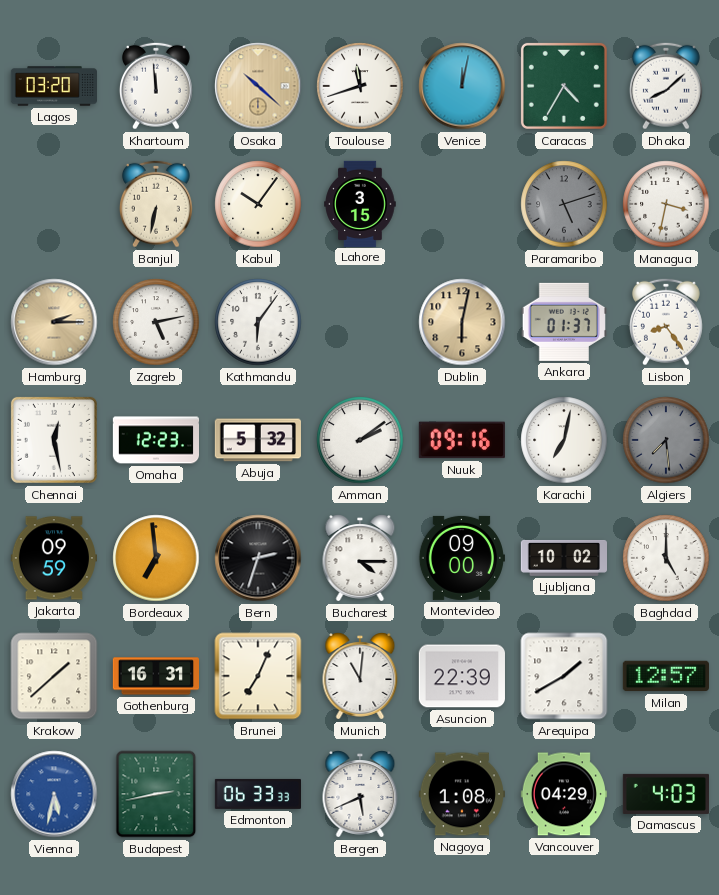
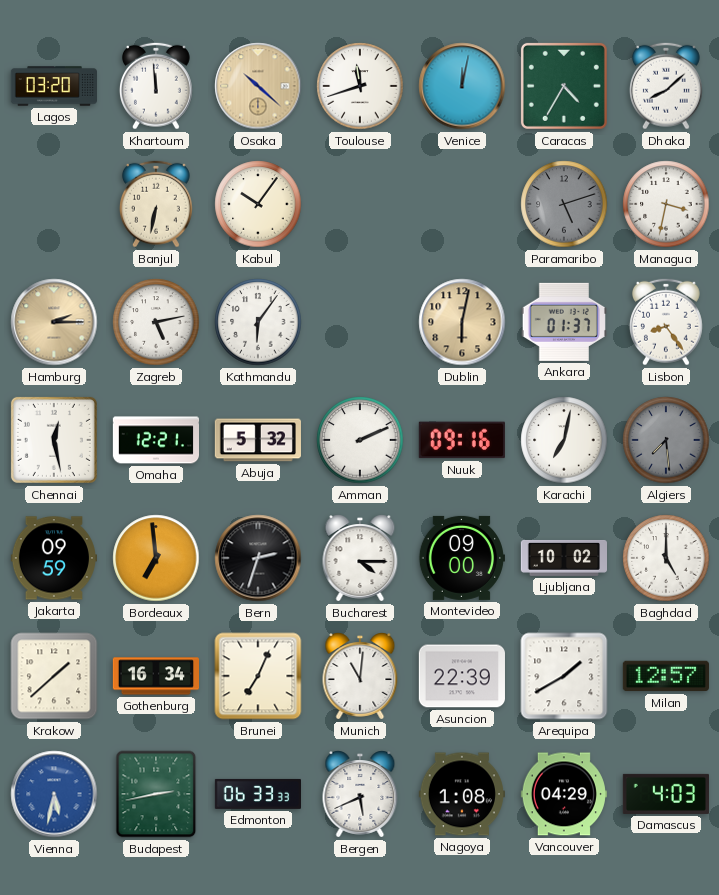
Lahore: 3:15 -> none (360, 203)
Omaha: 12:23 -> 12:21 (155, 440)
Amman: 2:09 -> 2:11 (360, 440)
Gothenburg: 16:31 -> 16:34 (155, 676)
